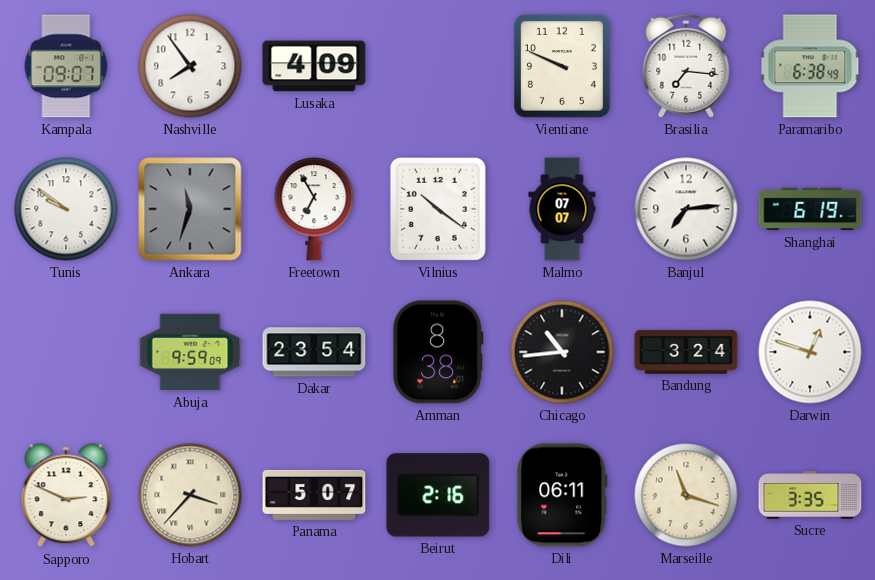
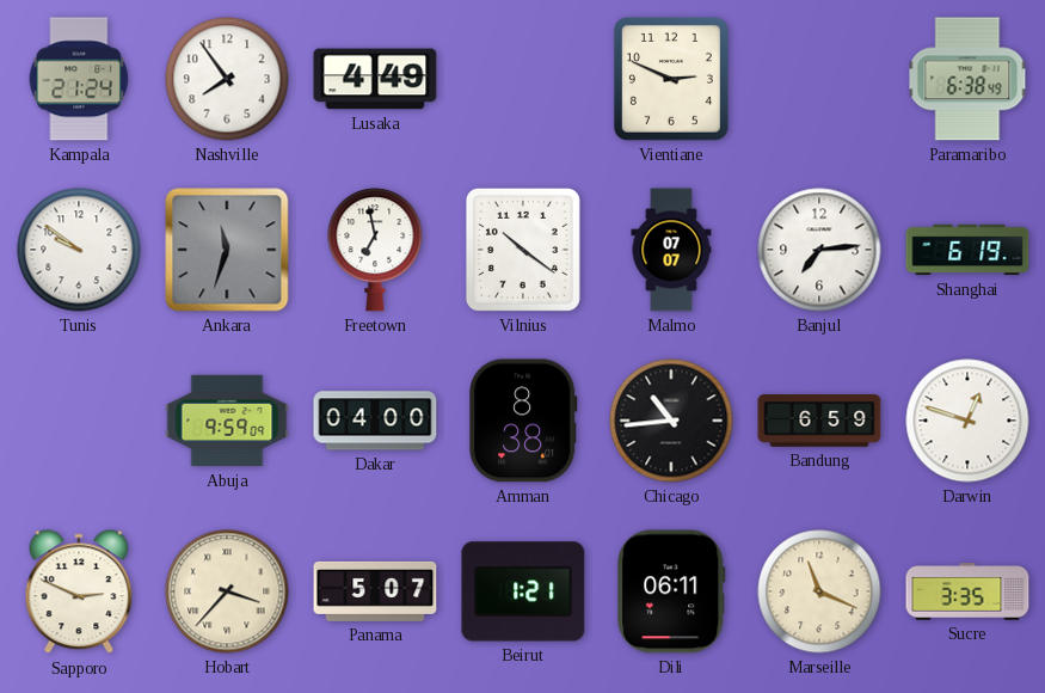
Kampala: 09:07 -> 21:24 (79, 79)
Lusaka: 4:09 -> 4:49 (375, 79)
Vientiane: 9:49 -> 2:49 (671, 79)
Brasilia: 7:16 -> none (686, 66)
Freetown: 6:55 -> 6:58 (375, 250)
Dakar: 23:54 -> 04:00 (375, 421)
Bandung: 3:24 -> 6:59 (819, 421)
Beirut: 2:16 -> 1:21 (523, 591)
Marseille: 11:18 -> 11:19 (819, 591)
